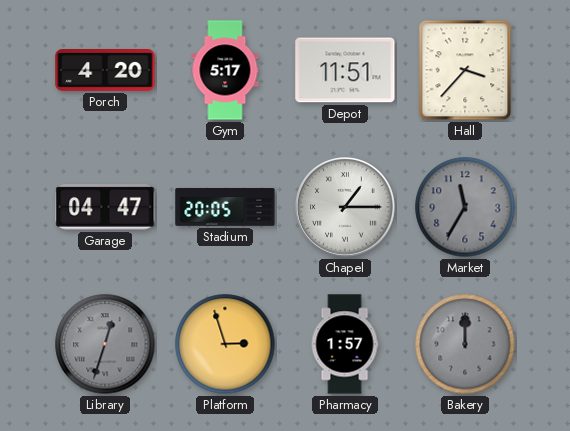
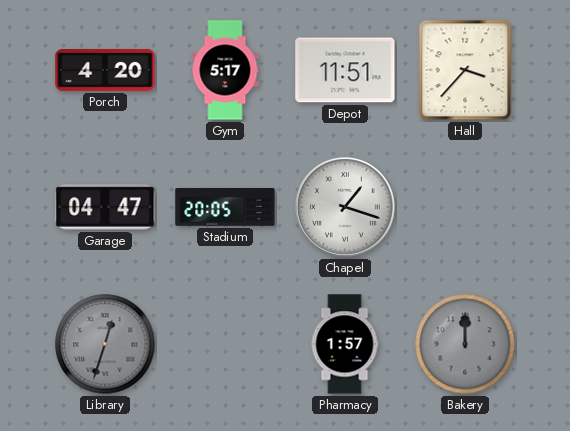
Chapel: 1:15 -> 1:18 (345, 207)
Market: 11:35 -> none (465, 207)
Platform: 2:57 -> none (225, 344)
